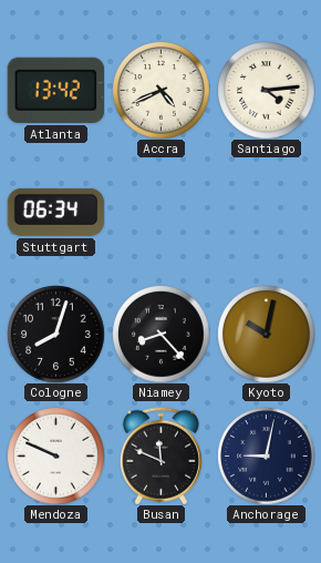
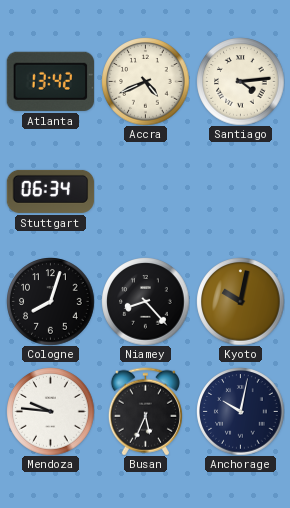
Mendoza: 9:49 -> 9:46 (50, 411)
Busan: 11:49 -> 5:34 (145, 411)
Anchorage: 9:02 -> 10:02 (240, 411)
